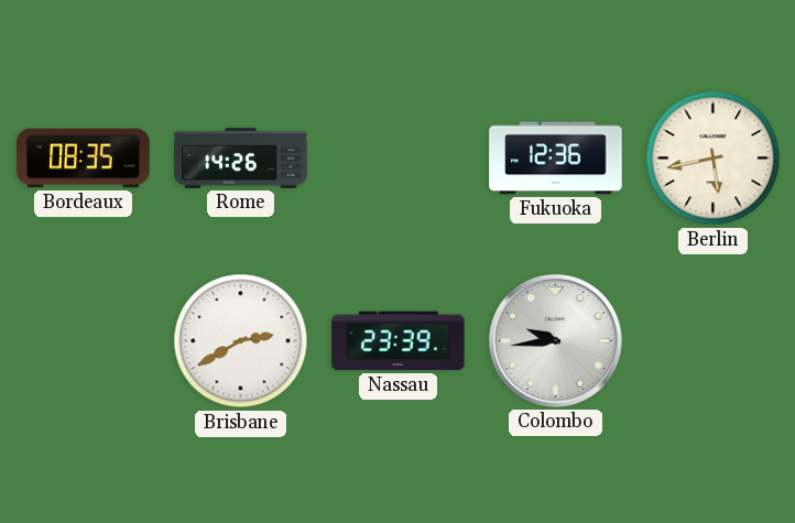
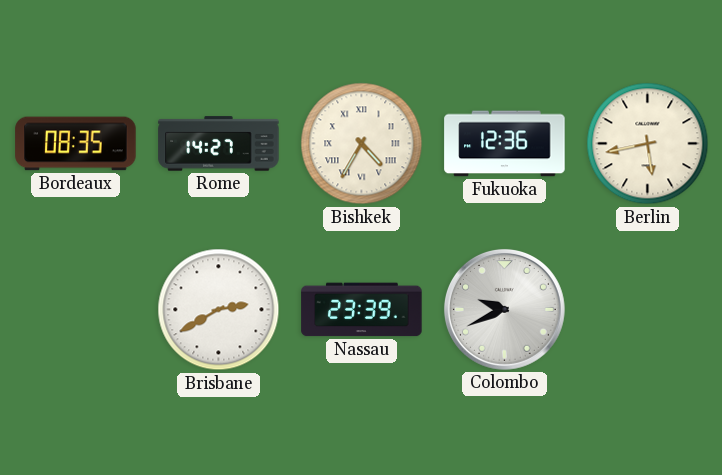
Rome: 14:26 -> 14:27 (219, 144)
Bishkek: none -> 4:35 (362, 144)
Colombo: 9:44 -> 9:41 (504, 309)
